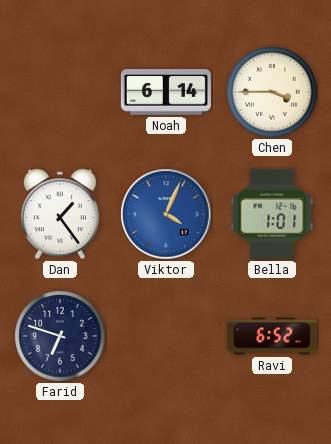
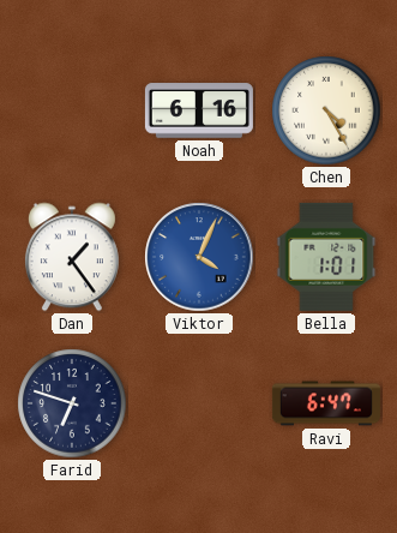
Noah: 6:14 -> 6:16 (199, 110)
Chen: 3:45 -> 4:25 (326, 110)
Ravi: 6:52 -> 6:47 (326, 403)
